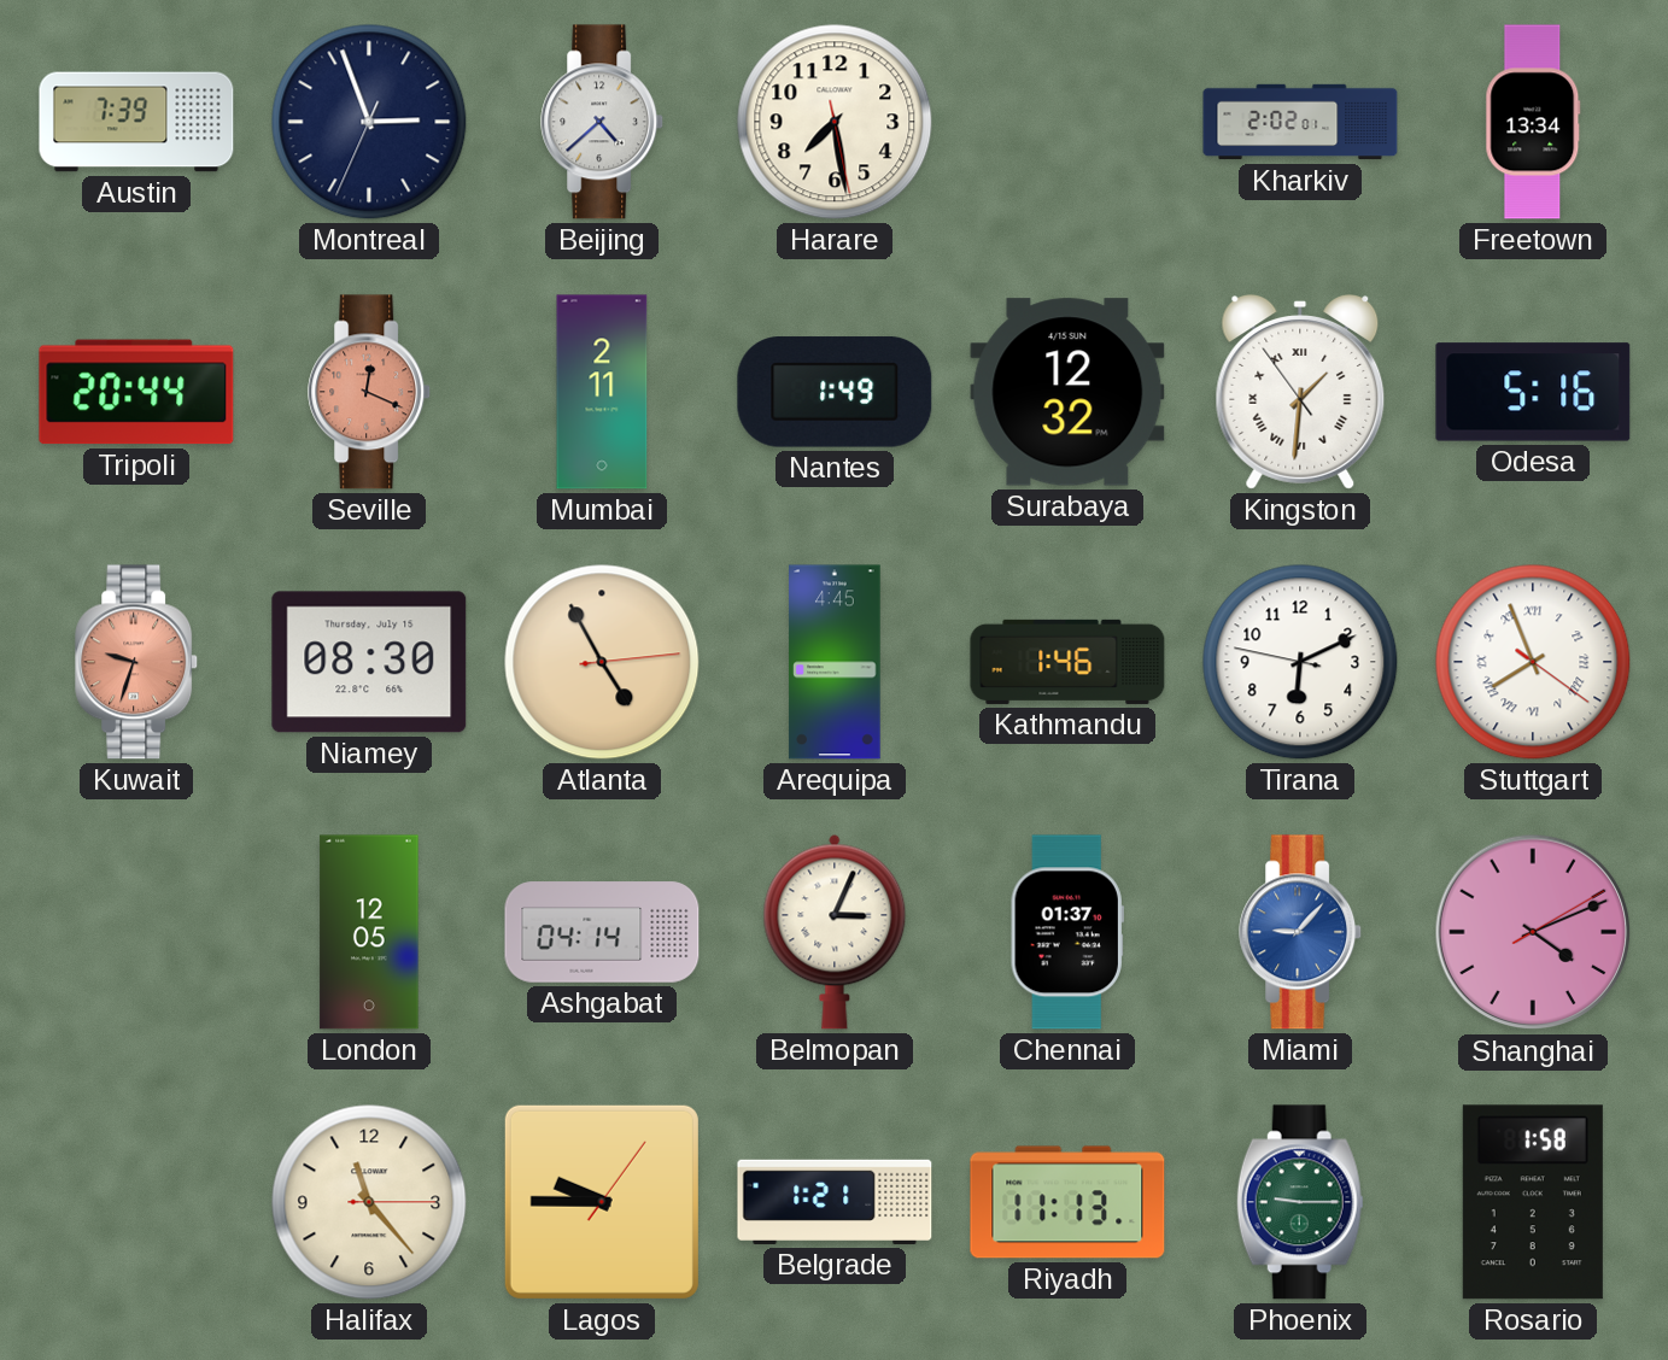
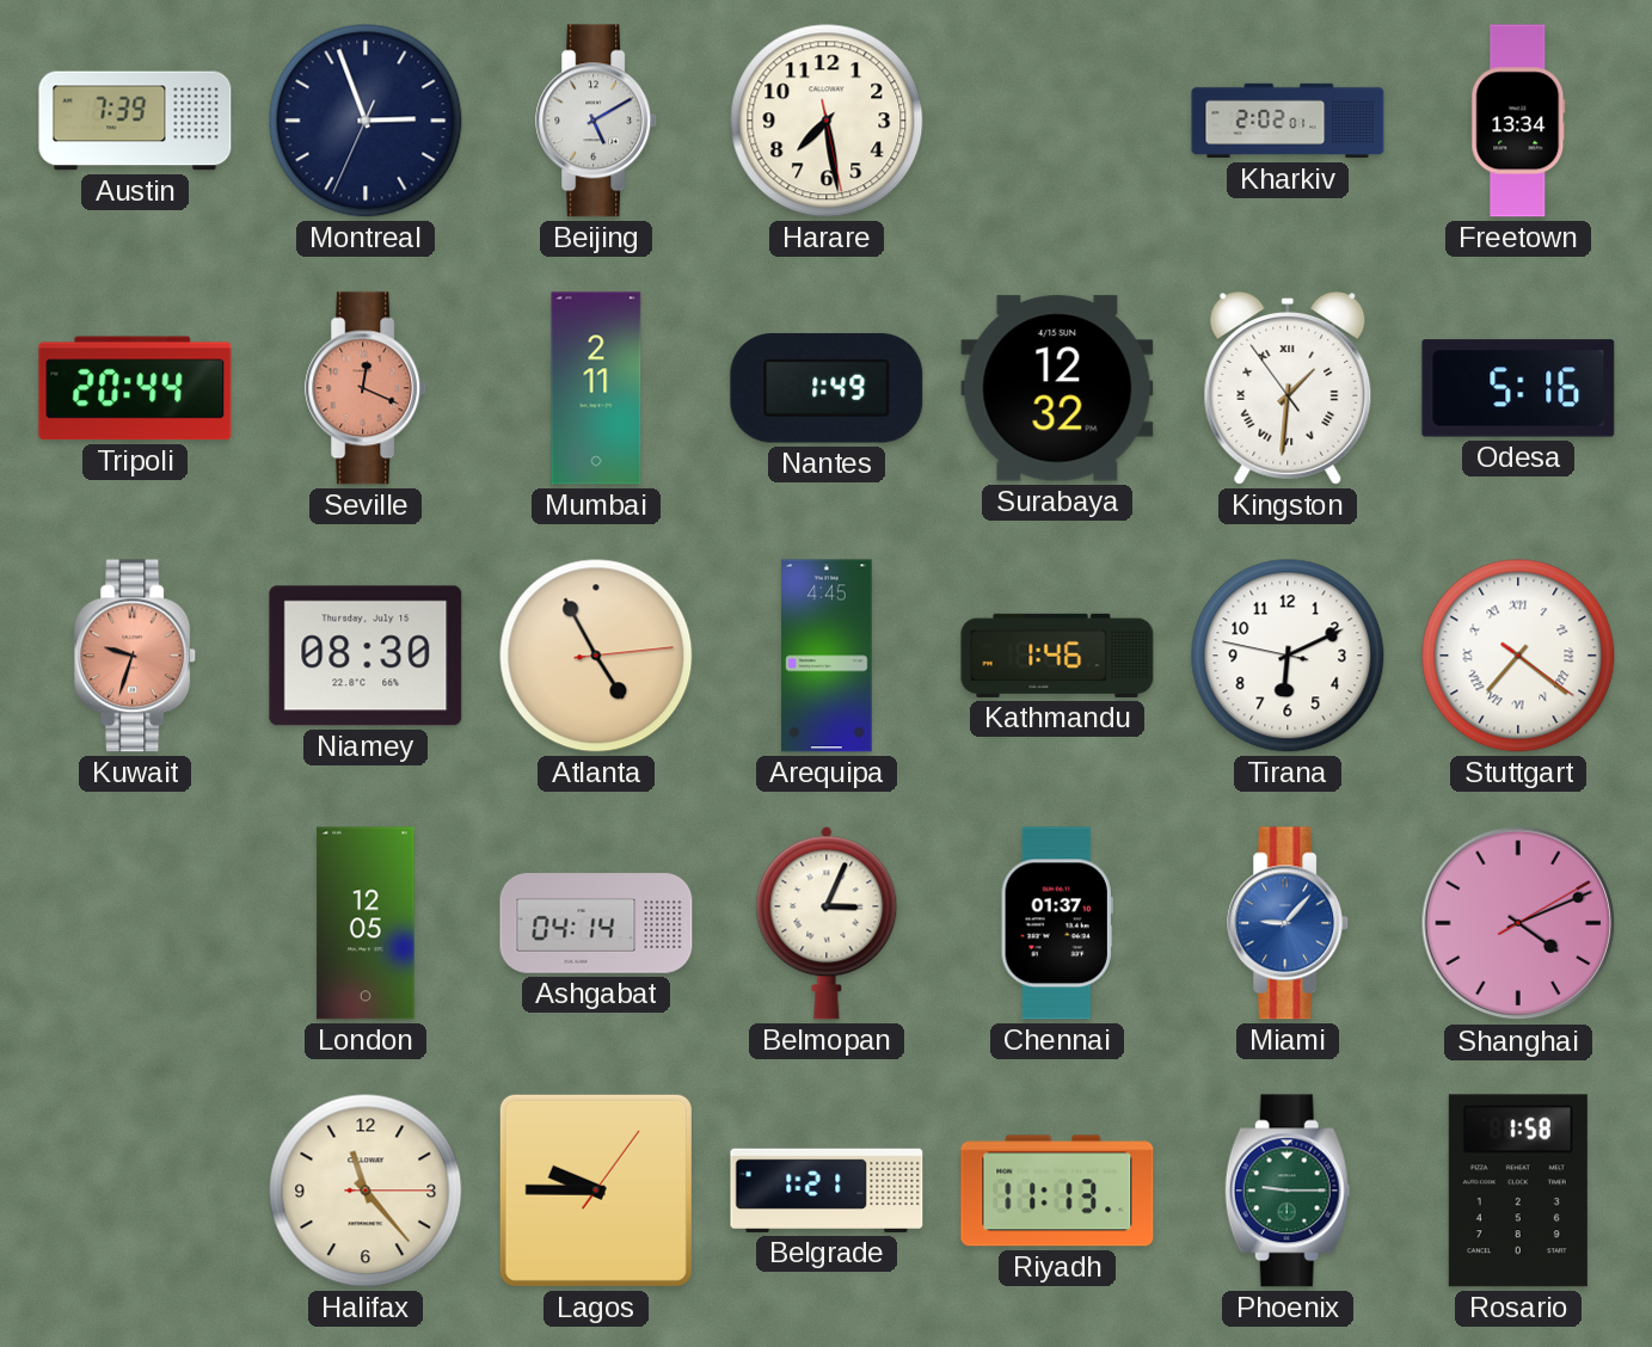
Beijing: 4:38 -> 5:10 (597, 121)
Stuttgart: 7:56 -> 7:21 (1518, 656)
